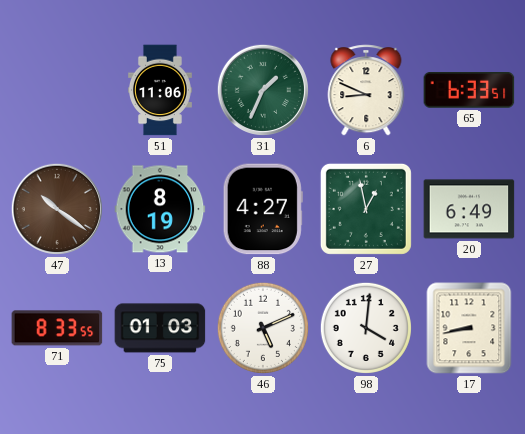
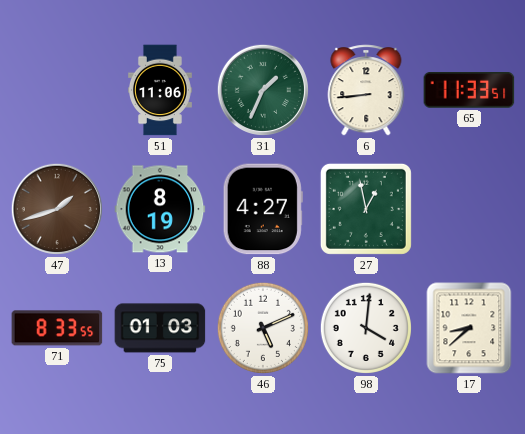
6: 8:49 -> 8:44 (366, 90)
65: 6:33 -> 11:33 (469, 91)
47: 10:21 -> 1:42 (57, 209)
20: 6:49 -> none (469, 209)
17: 8:43 -> 8:38 (469, 328)
